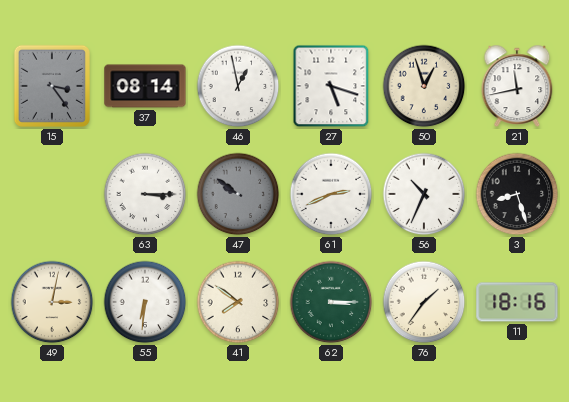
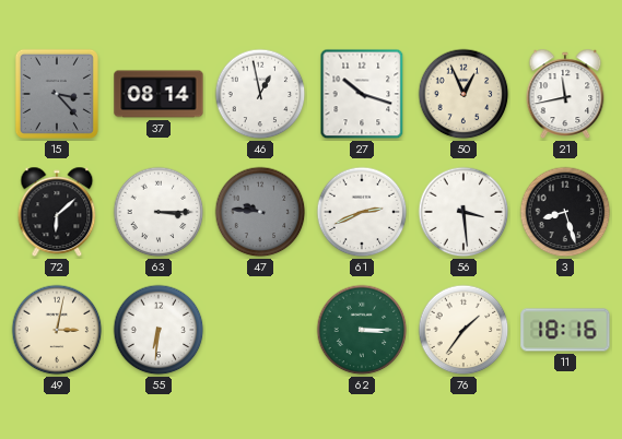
15: 3:24 -> 3:23 (57, 94)
27: 5:18 -> 10:18 (362, 94)
50: 12:57 -> 12:56 (463, 94)
72: none -> 6:08 (57, 212)
47: 9:51 -> 9:46 (260, 212)
56: 10:34 -> 3:29 (463, 212)
41: 7:51 -> none (238, 302)
